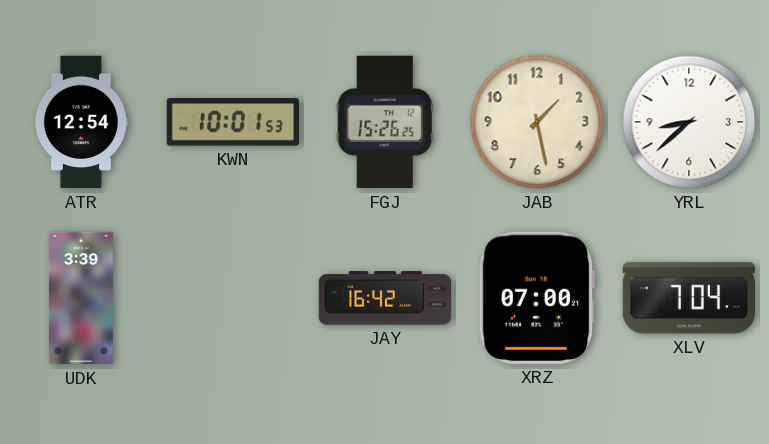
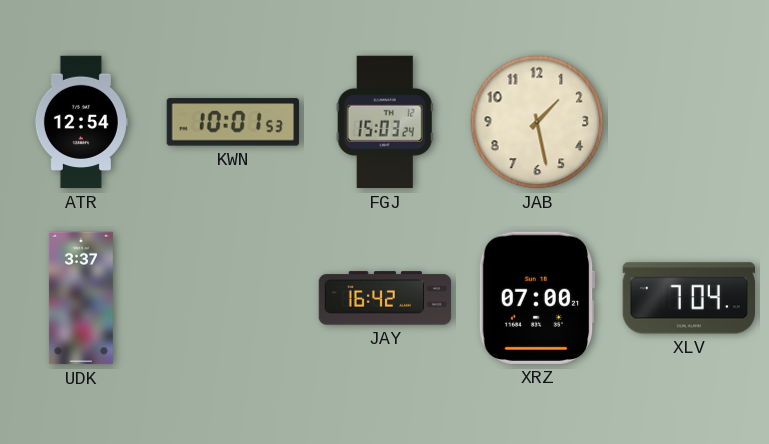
FGJ: 15:26 -> 15:03 (385, 122)
YRL: 8:38 -> none (689, 122)
UDK: 3:39 -> 3:37 (81, 298)
